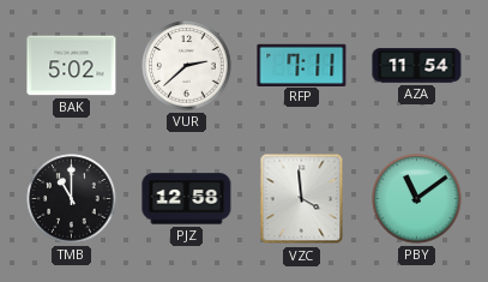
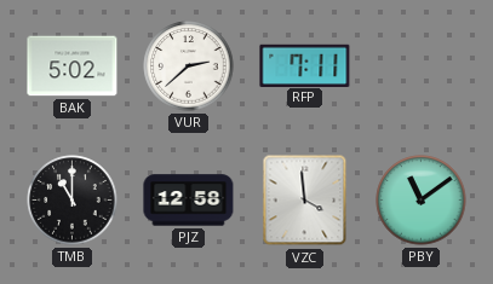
AZA: 11:54 -> none (417, 66)
